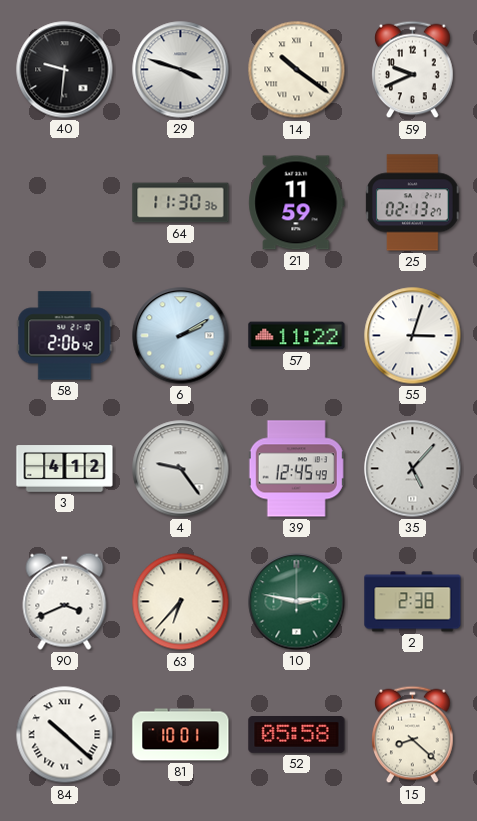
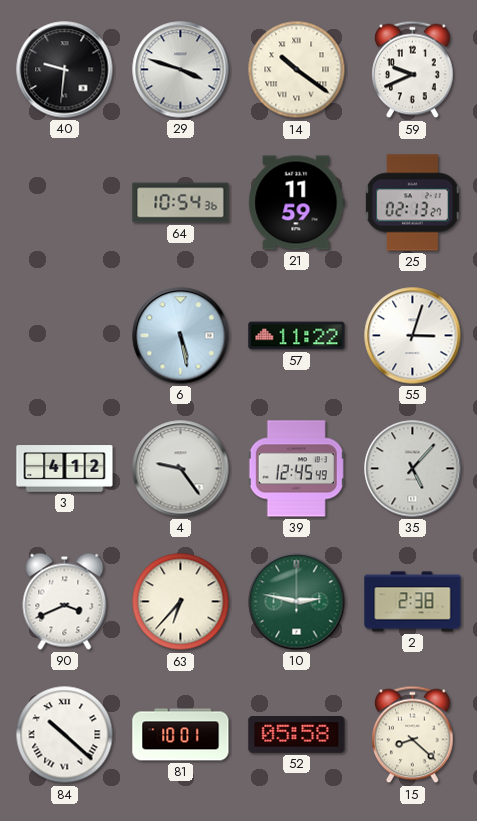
64: 11:30 -> 10:54 (181, 203)
58: 2:06 -> none (65, 336)
6: 2:10 -> 5:28 (181, 336)
